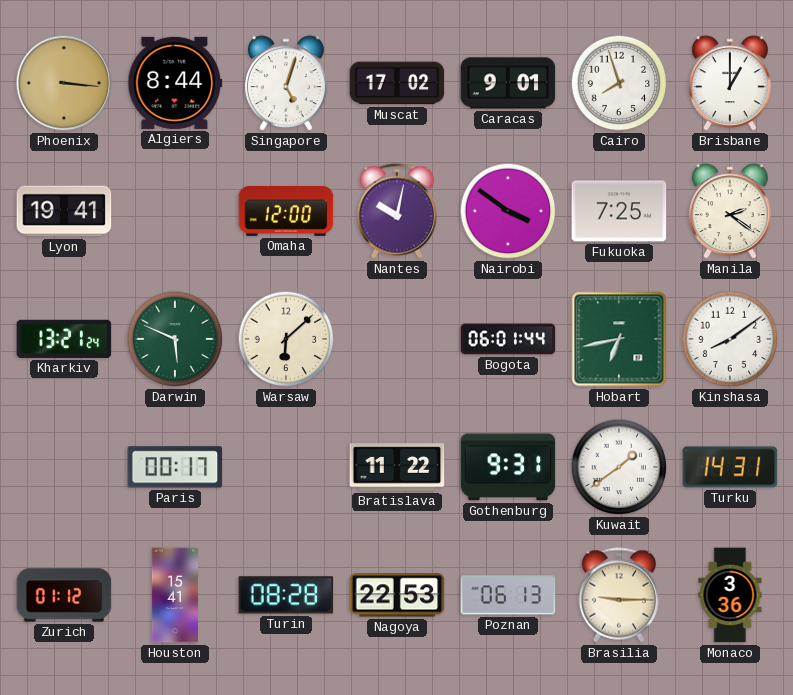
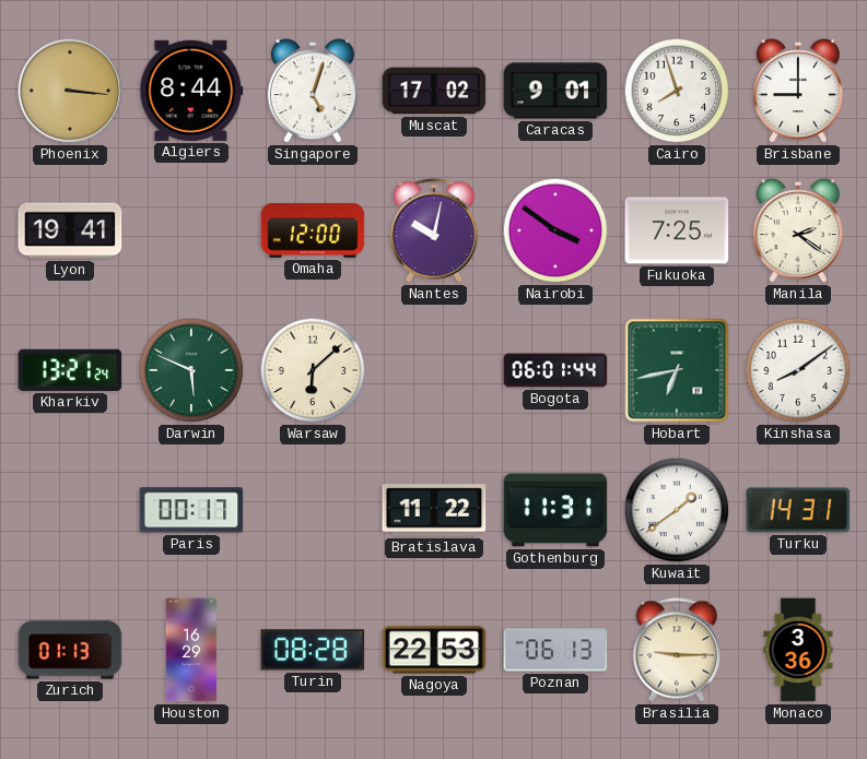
Brisbane: 1:00 -> 9:00 (798, 92)
Gothenburg: 9:31 -> 11:31 (555, 510)
Zurich: 01:12 -> 01:13 (70, 650)
Houston: 15:41 -> 16:29 (191, 650)
